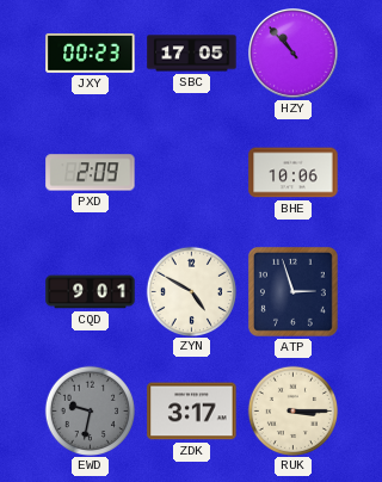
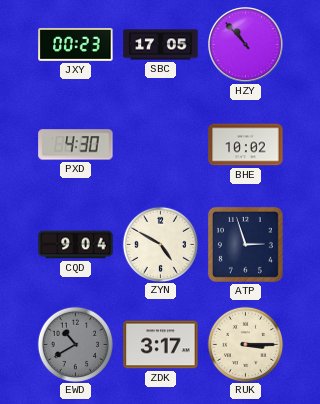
PXD: 2:09 -> 4:30 (76, 145)
BHE: 10:06 -> 10:02 (246, 145)
CQD: 9:01 -> 9:04 (76, 245)
EWD: 9:32 -> 10:40 (75, 344)
